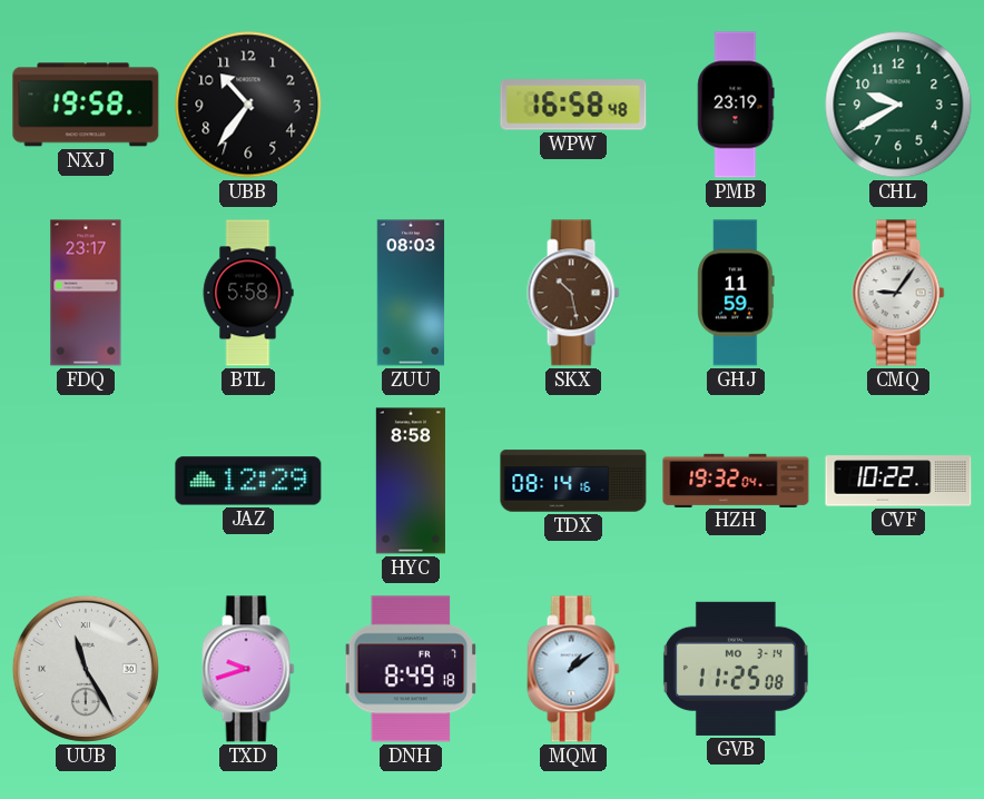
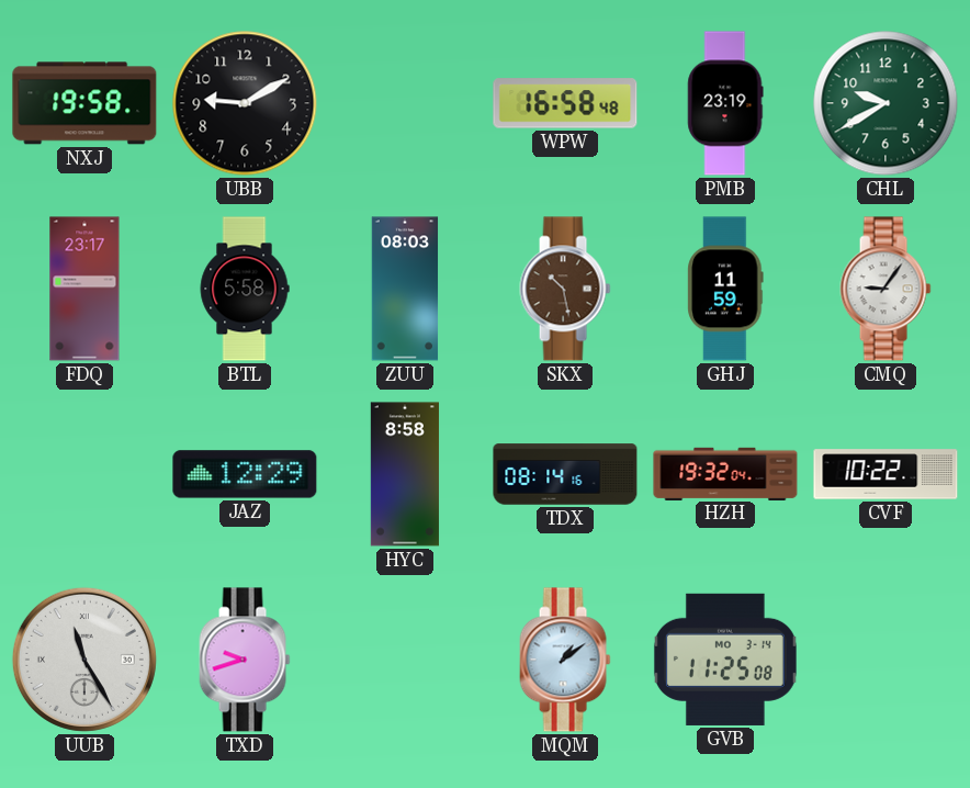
UBB: 10:36 -> 9:10 (245, 103)
DNH: 8:49 -> none (411, 669)
